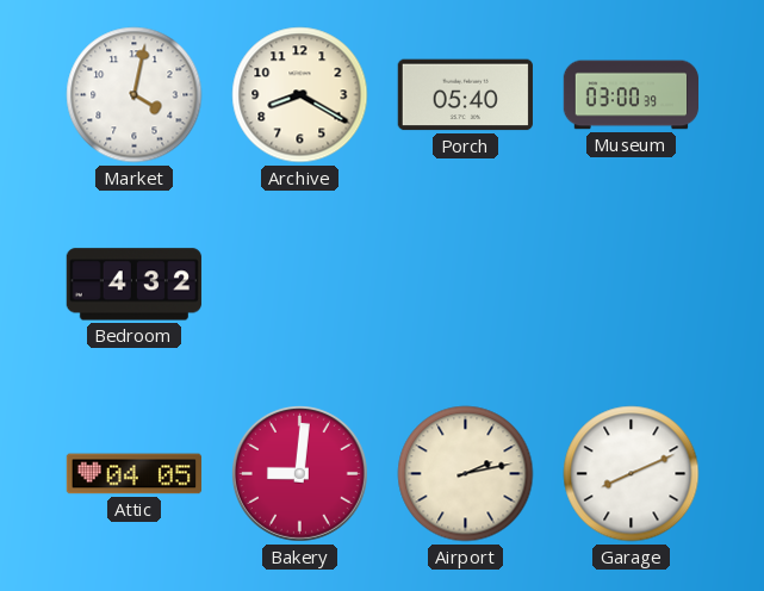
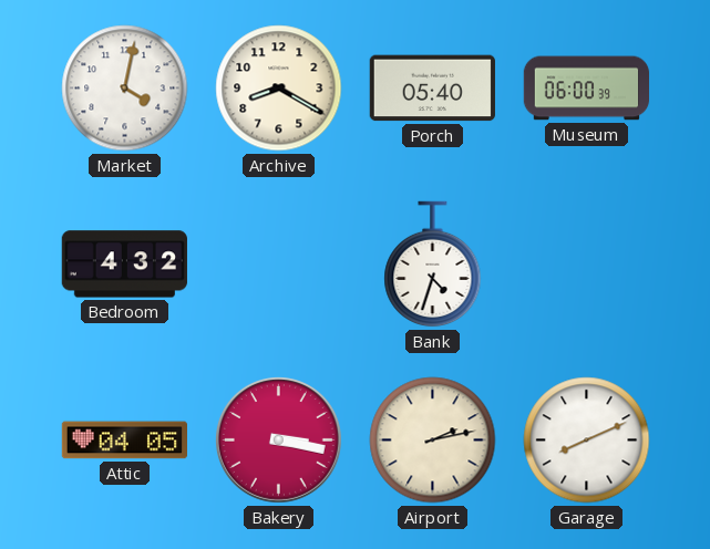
Museum: 03:00 -> 06:00 (587, 89)
Bank: none -> 4:33 (433, 265)
Bakery: 9:01 -> 3:17 (278, 439)
